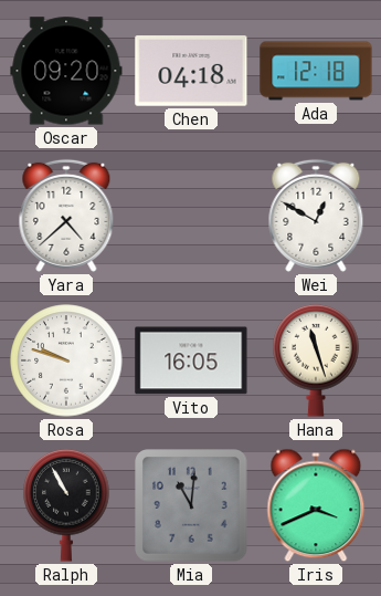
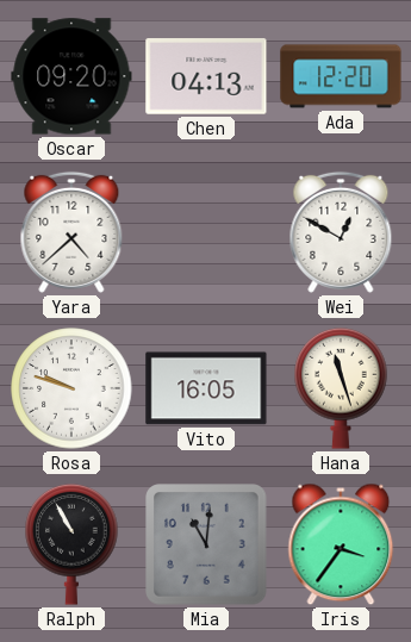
Chen: 04:18 -> 04:13 (206, 76)
Ada: 12:18 -> 12:20 (341, 76)
Iris: 3:41 -> 3:36 (341, 544)
